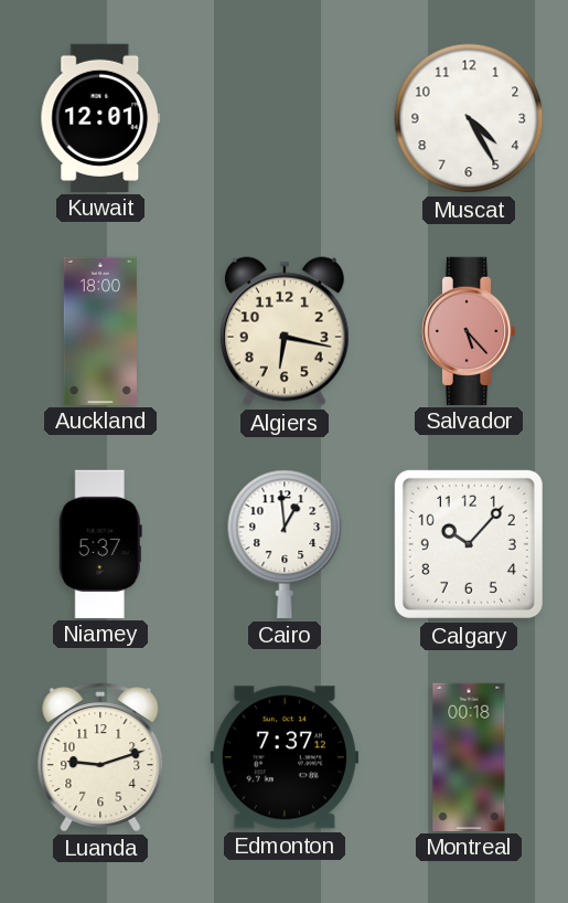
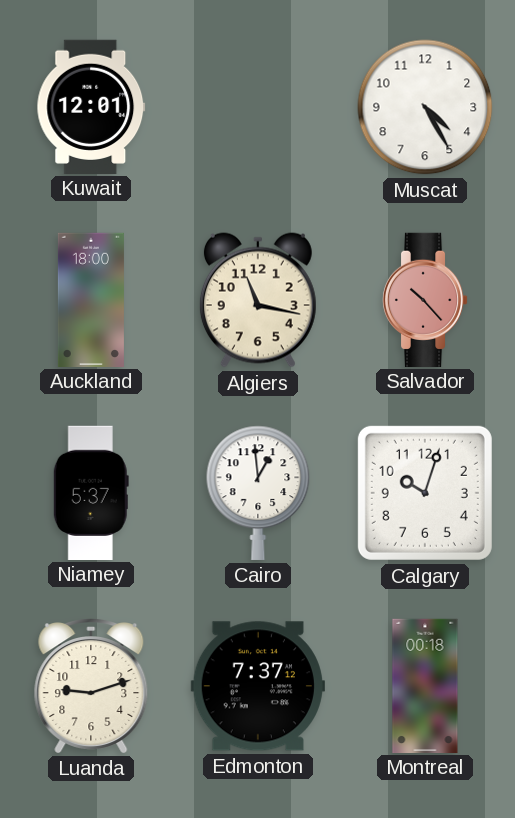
Algiers: 6:17 -> 11:17 (258, 300)
Salvador: 5:23 -> 10:23 (425, 299)
Calgary: 10:07 -> 10:03 (425, 493)
